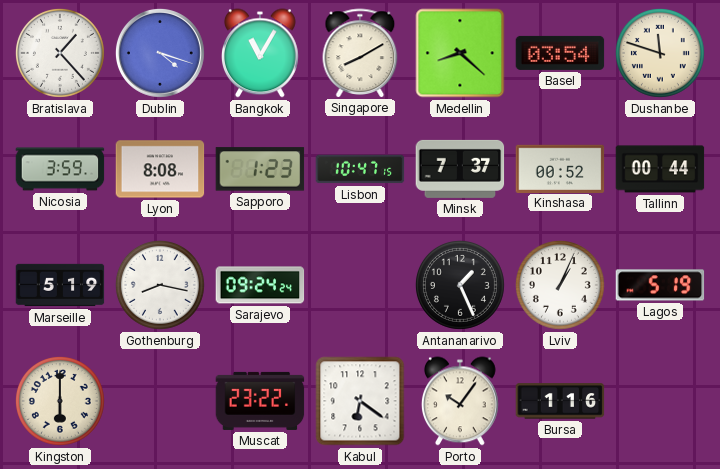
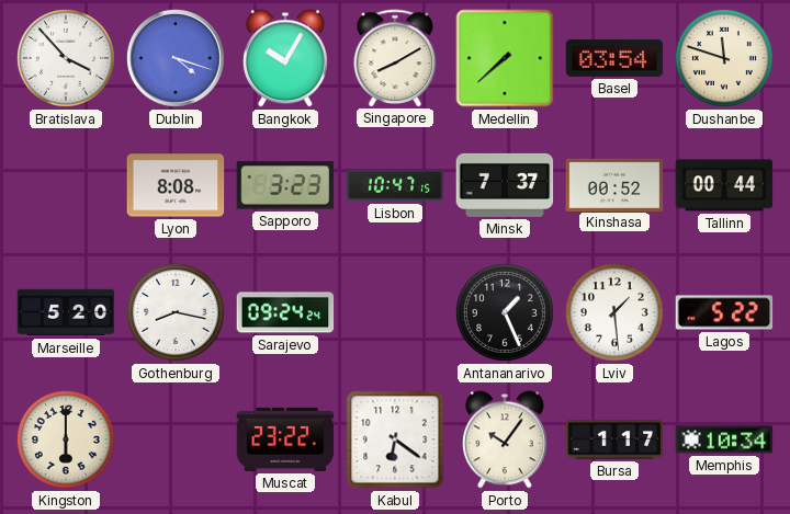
Bratislava: 1:23 -> 3:53 (66, 58)
Bangkok: 11:05 -> 10:05 (285, 58)
Medellin: 8:22 -> 7:38 (505, 58)
Nicosia: 3:59 -> none (60, 169)
Sapporo: 1:23 -> 3:23 (285, 185)
Marseille: 5:19 -> 5:20 (66, 312)
Lviv: 1:04 -> 1:29 (614, 312)
Lagos: 5:19 -> 5:22 (724, 312)
Bursa: 1:16 -> 1:17 (614, 439)
Memphis: none -> 10:34 (724, 439)
